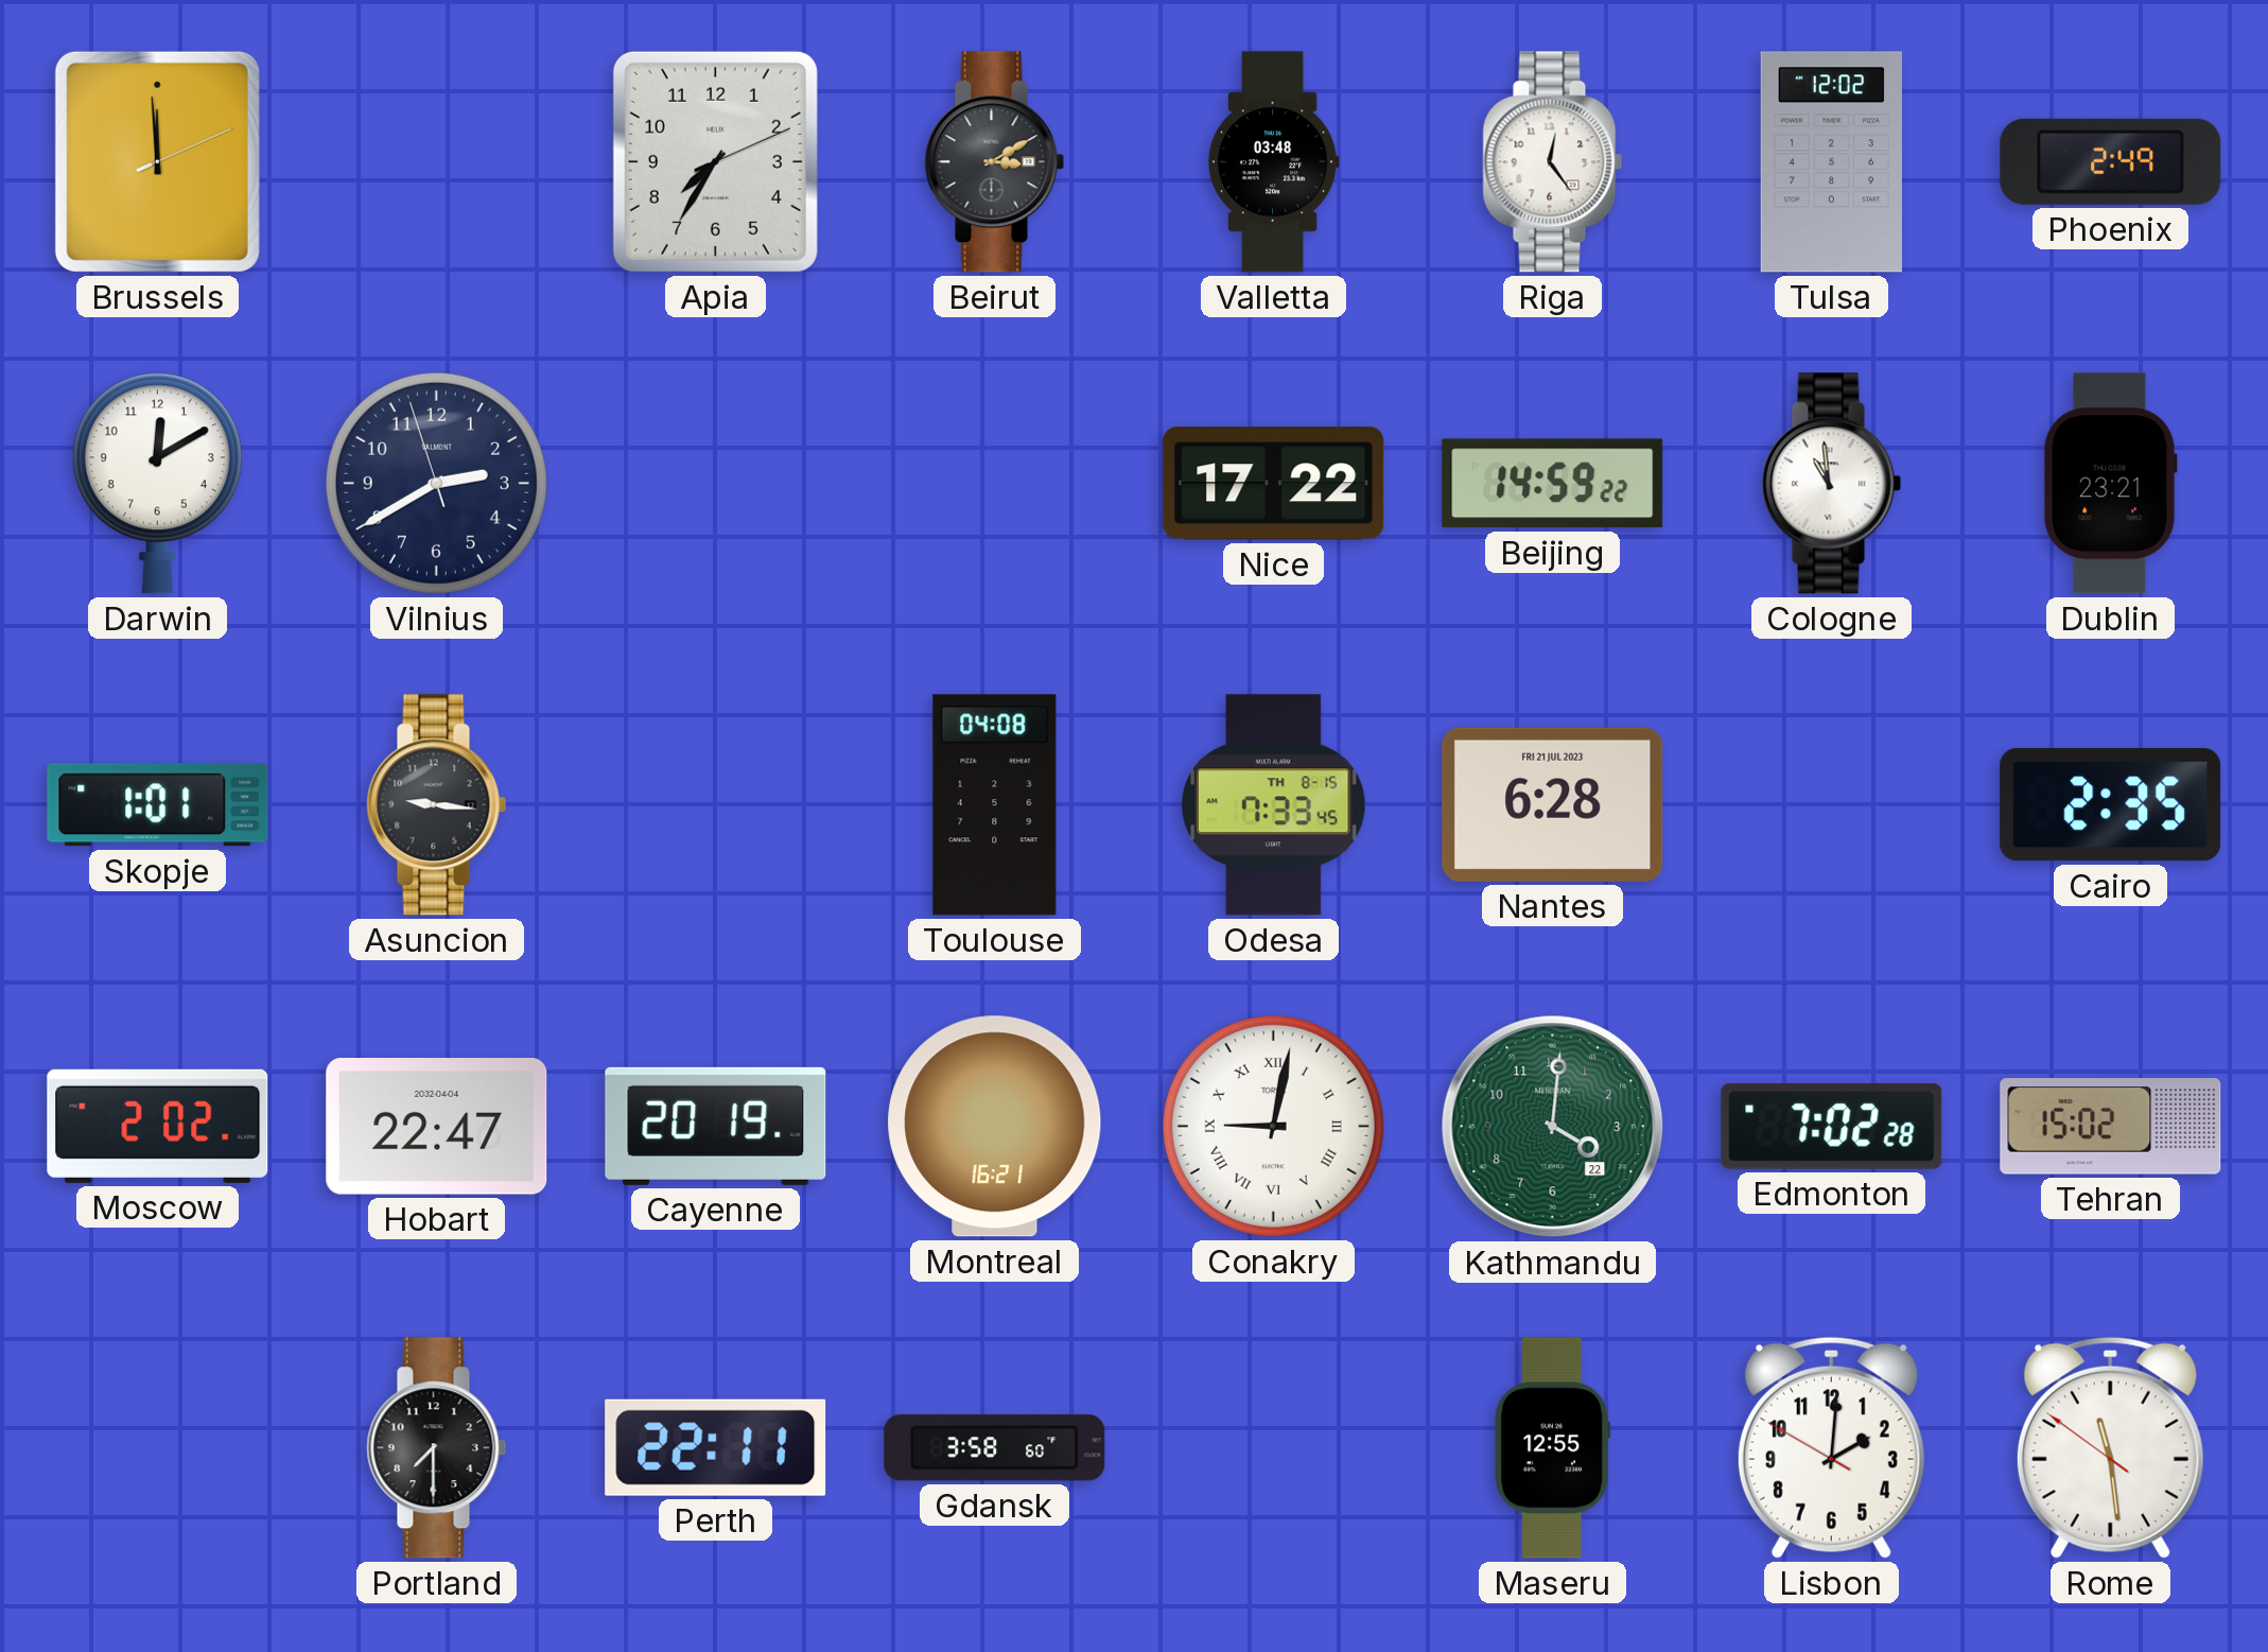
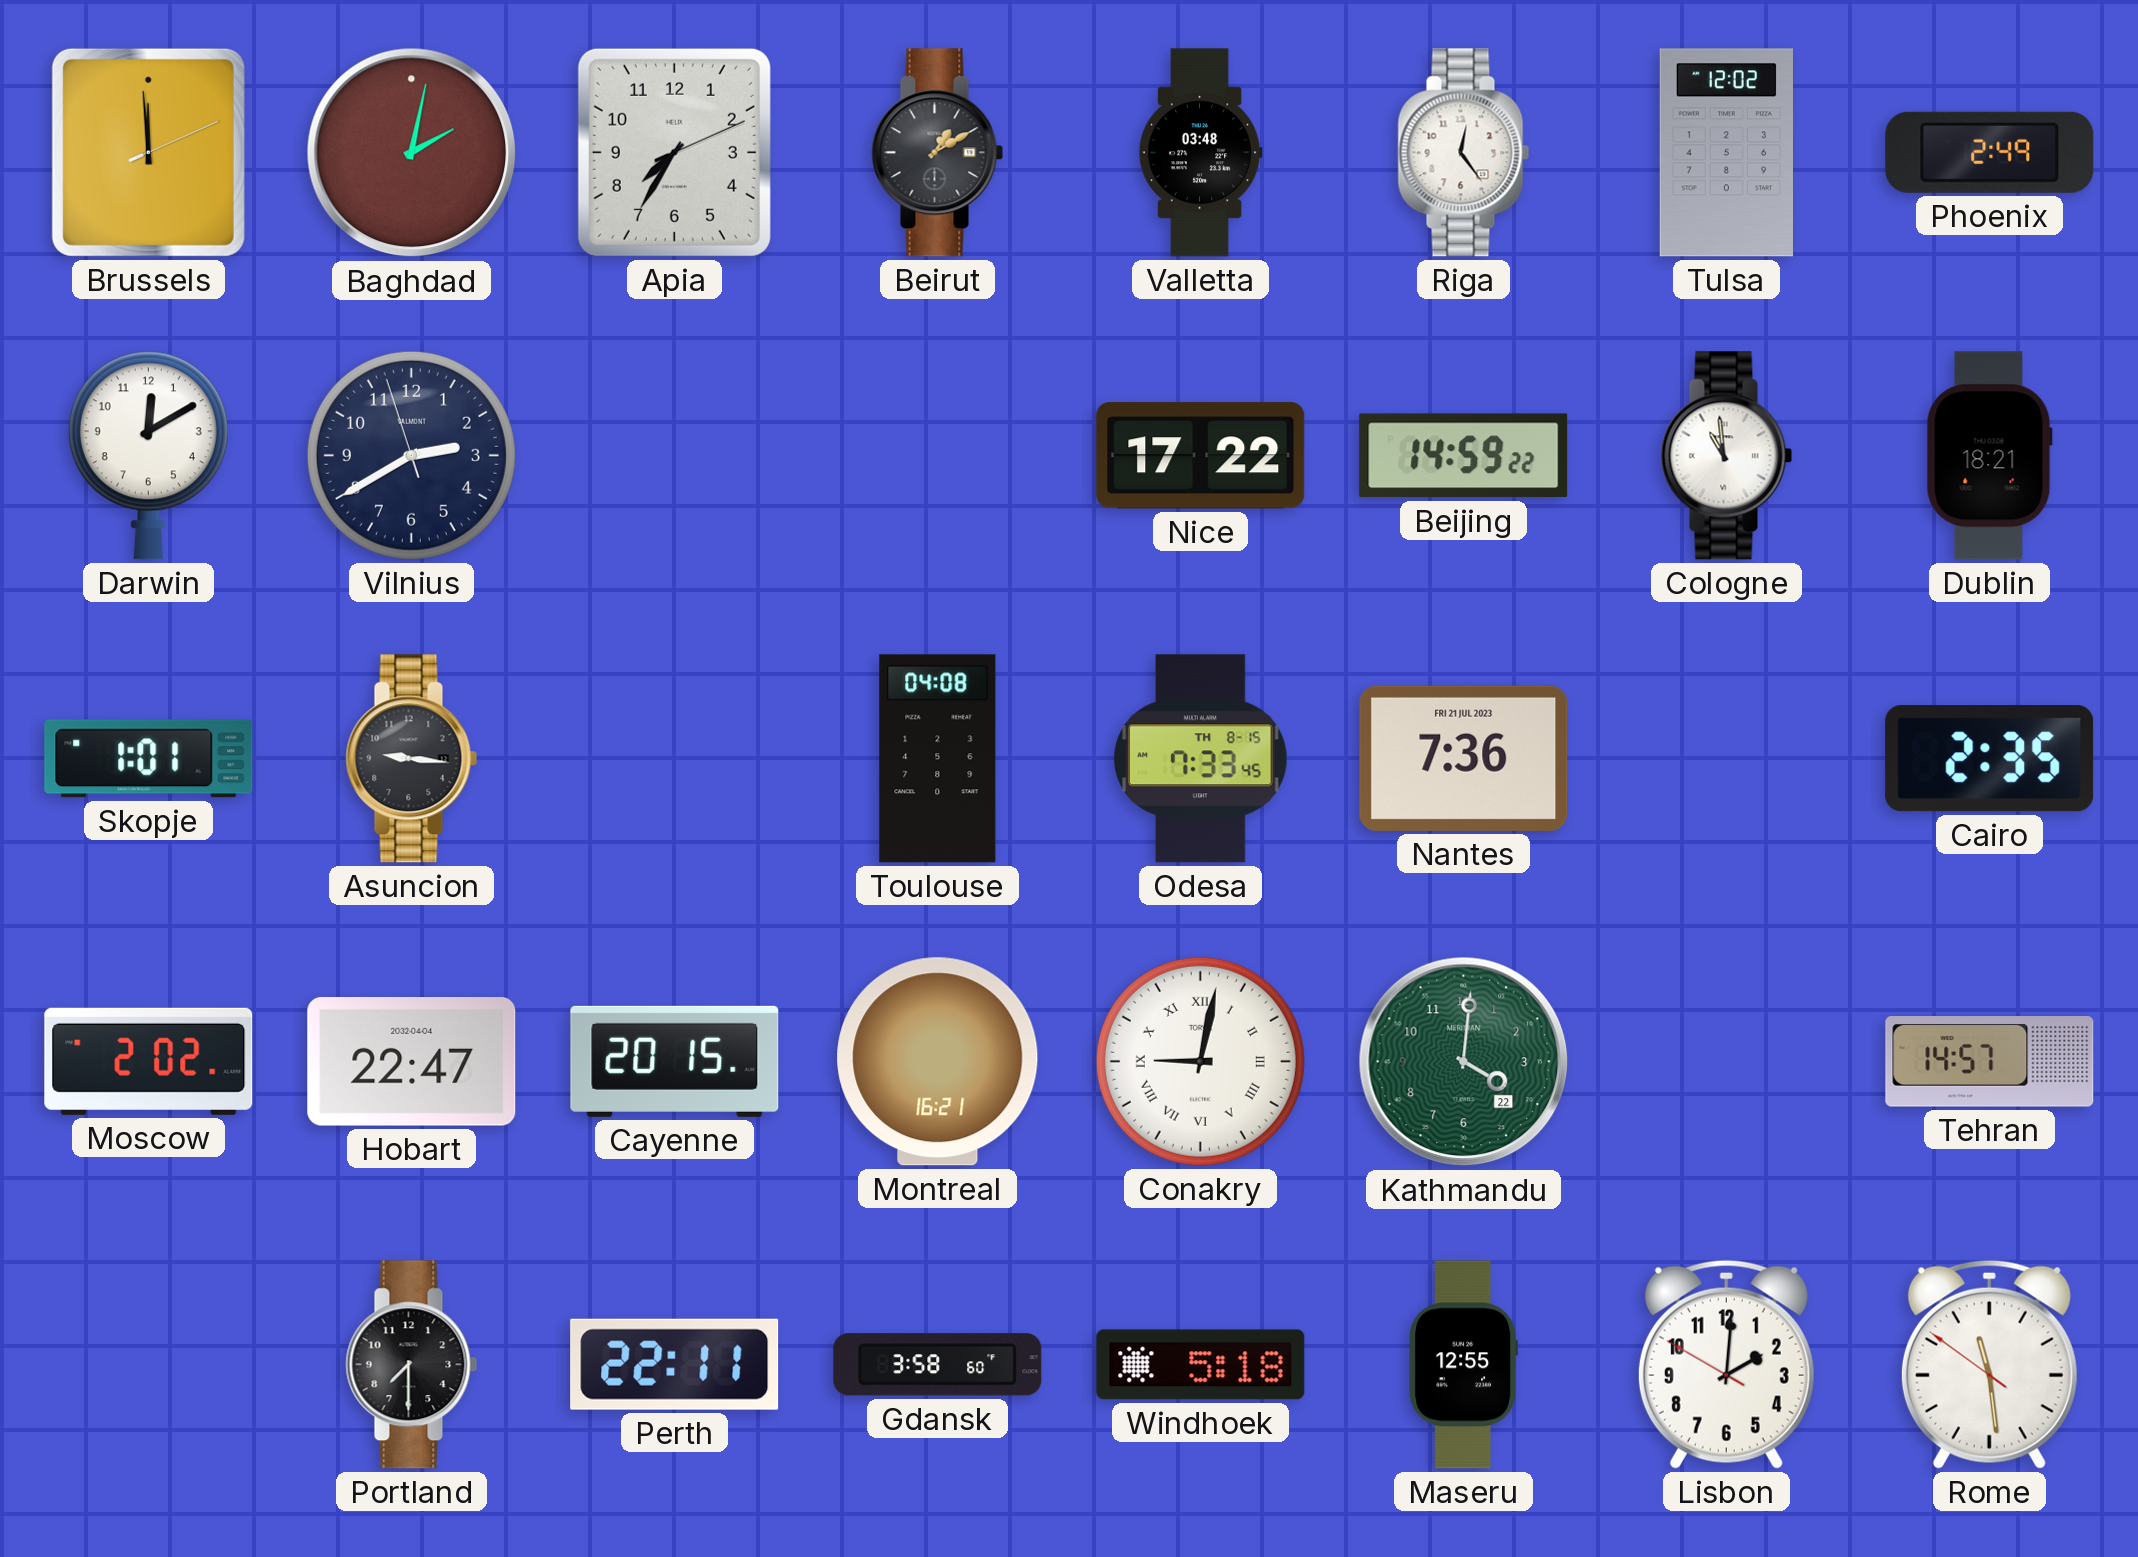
Baghdad: none -> 2:02 (412, 153)
Beirut: 3:10 -> 1:10 (938, 153)
Dublin: 23:21 -> 18:21 (1989, 456)
Nantes: 6:28 -> 7:36 (1464, 758)
Cayenne: 20:19 -> 20:15 (675, 1061)
Edmonton: 7:02 -> none (1832, 1127)
Tehran: 15:02 -> 14:57 (1990, 1062)
Windhoek: none -> 5:18 (1201, 1365)
